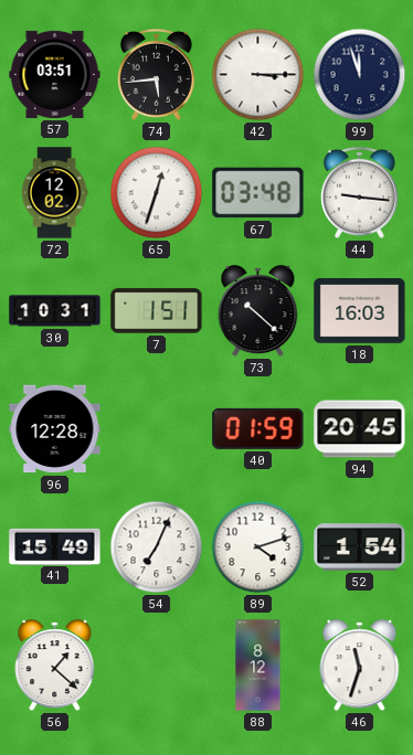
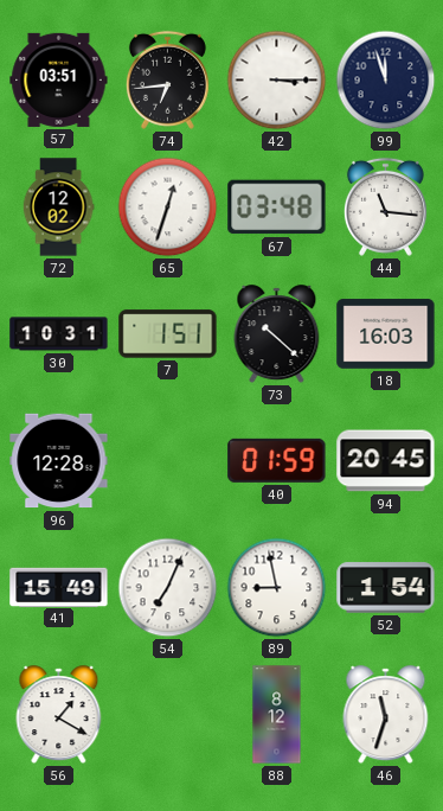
74: 5:44 -> 6:44 (167, 79)
44: 9:16 -> 11:16 (385, 206)
89: 4:12 -> 8:58 (277, 588)
56: 1:22 -> 1:20 (59, 715)
